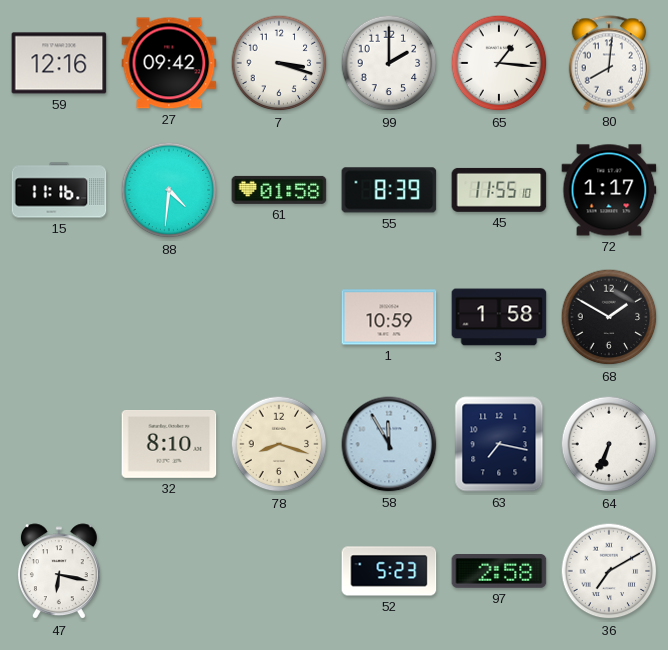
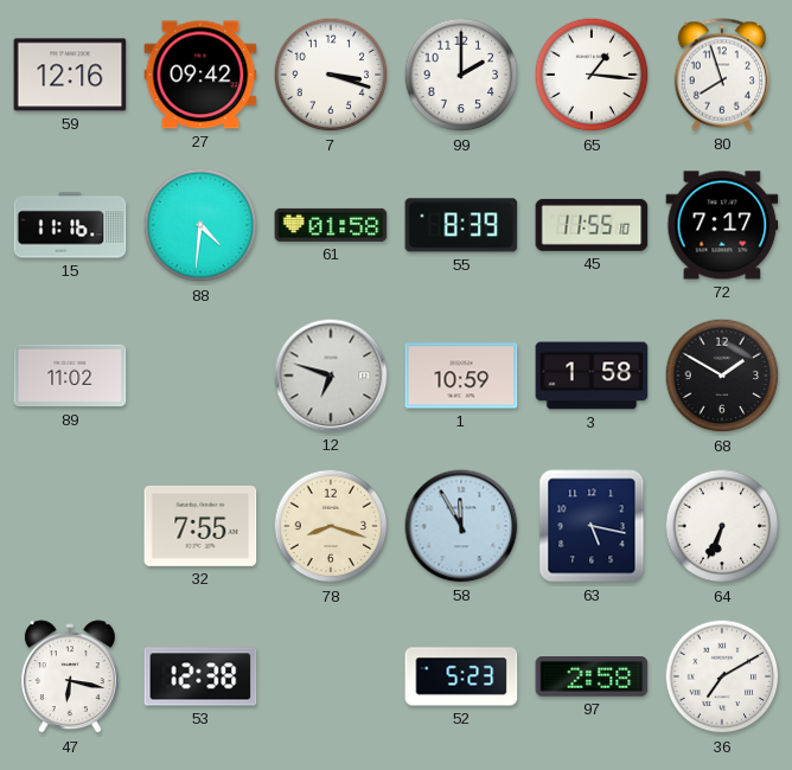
80: 8:01 -> 7:57 (722, 75)
72: 1:17 -> 7:17 (722, 225)
89: none -> 11:02 (70, 376)
12: none -> 6:48 (331, 376)
32: 8:10 -> 7:55 (200, 527)
63: 7:17 -> 5:17 (592, 526)
53: none -> 12:38 (200, 676)
